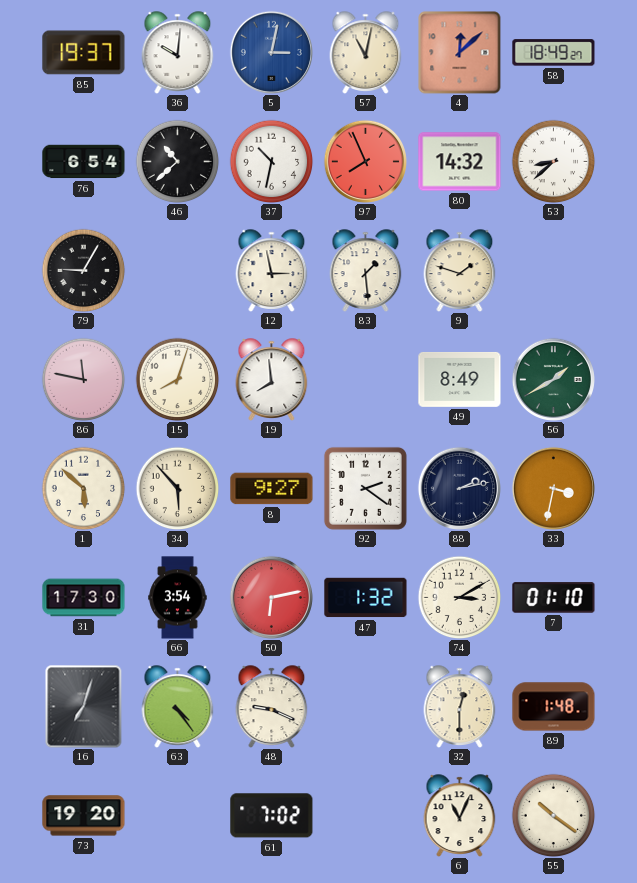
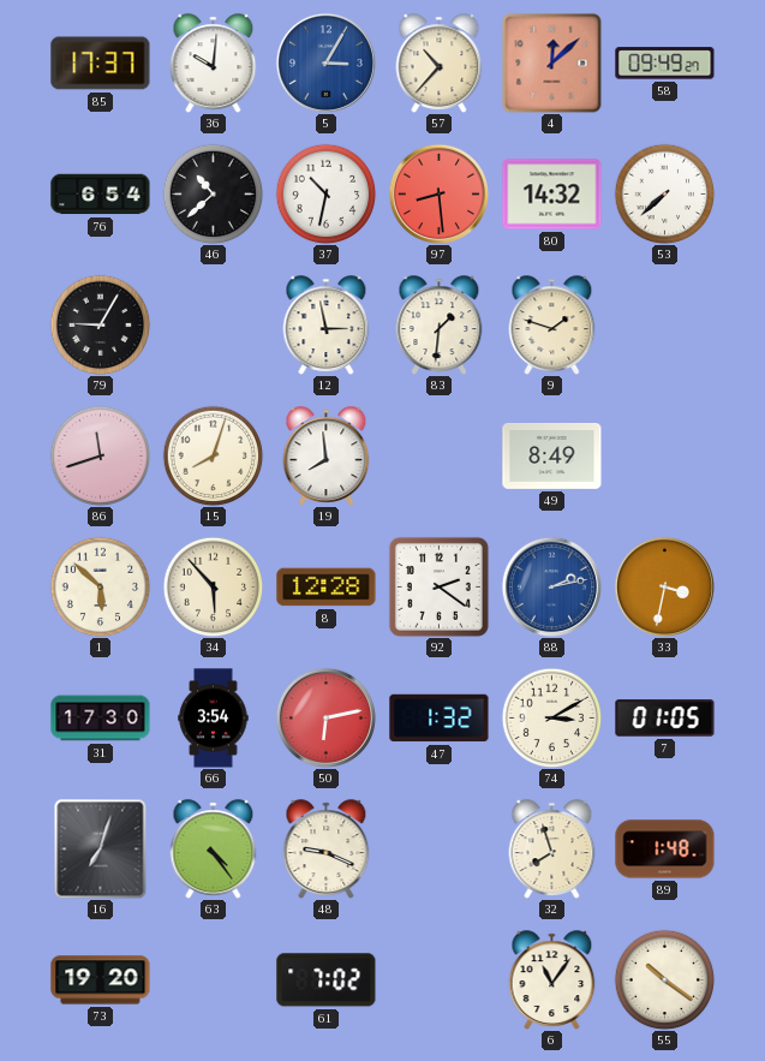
85: 19:37 -> 17:37 (101, 64)
5: 3:02 -> 3:05 (325, 62)
57: 11:02 -> 10:37 (440, 64)
58: 18:49 -> 09:49 (665, 64)
97: 7:56 -> 8:29 (438, 193)
53: 8:38 -> 7:38 (664, 193)
83: 1:29 -> 1:31 (440, 326)
86: 11:47 -> 11:42 (100, 455)
56: 1:40 -> none (553, 379)
8: 9:27 -> 12:28 (327, 588)
88 dial: navy -> blue (551, 586)
7: 01:10 -> 01:05 (665, 719)
32: 12:30 -> 7:57 (552, 850)
6: 11:04 -> 11:06 (552, 980)
